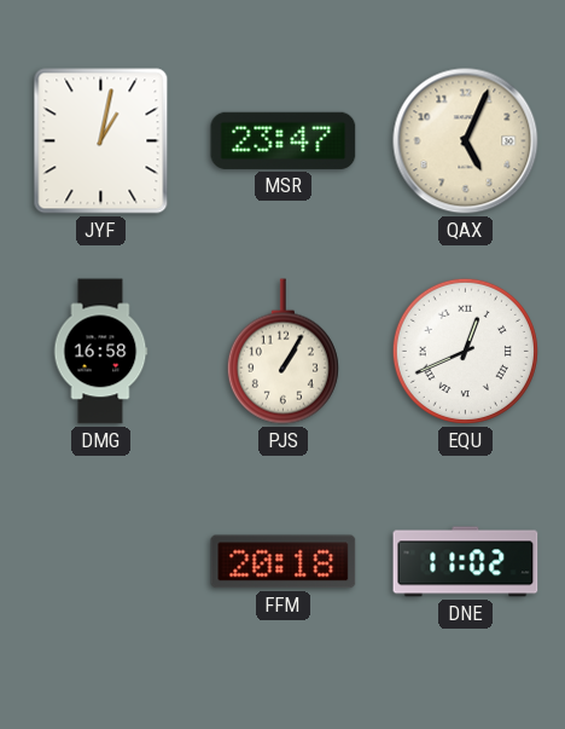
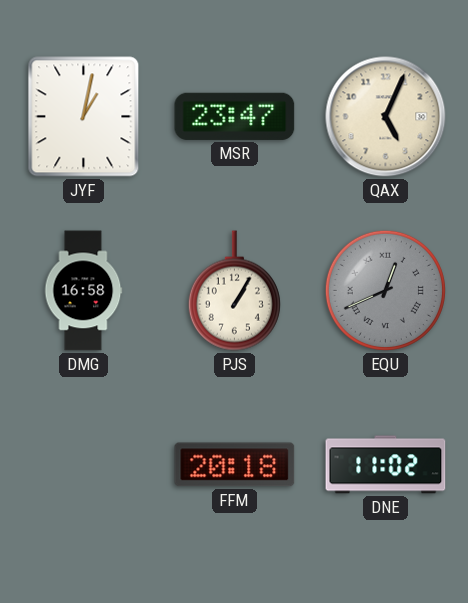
EQU dial: white -> grey (385, 290)
